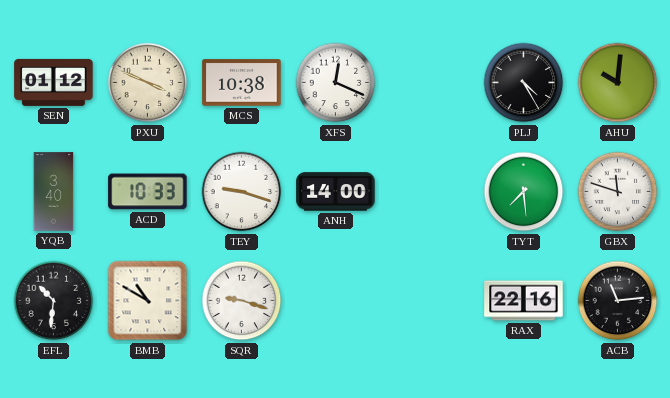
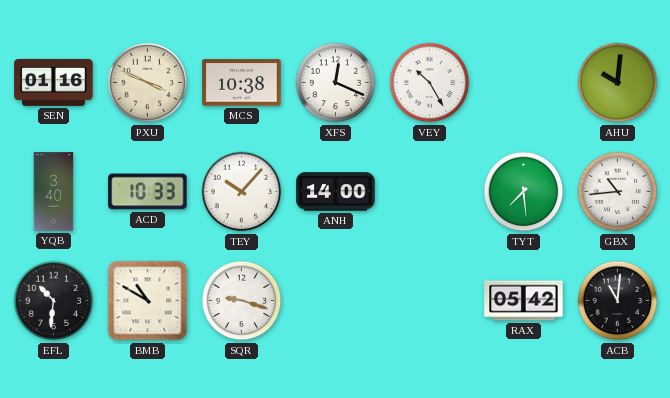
SEN: 01:12 -> 01:16 (54, 82)
VEY: none -> 10:25 (430, 83)
PLJ: 4:25 -> none (524, 83)
TEY: 9:18 -> 10:07 (242, 192)
GBX: 11:48 -> 10:44 (618, 192)
RAX: 22:16 -> 05:42 (524, 301)
ACB: 11:14 -> 11:01 (618, 301)
